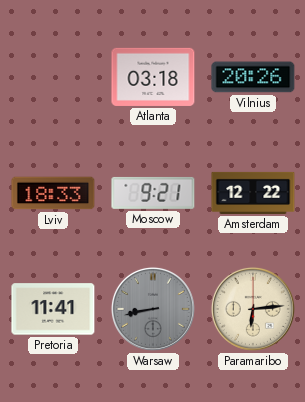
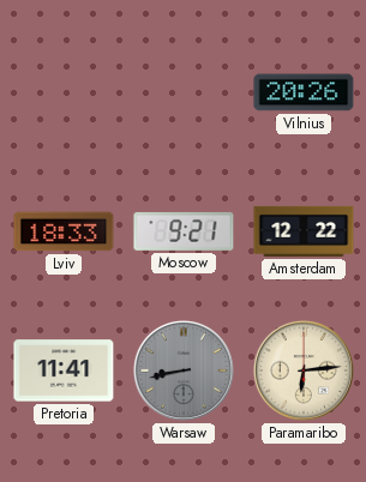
Atlanta: 03:18 -> none (153, 77)
